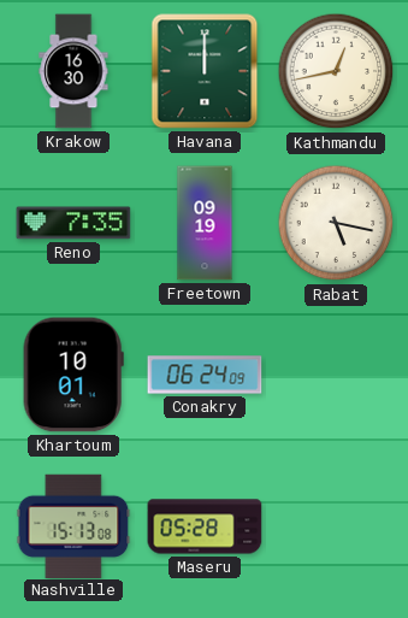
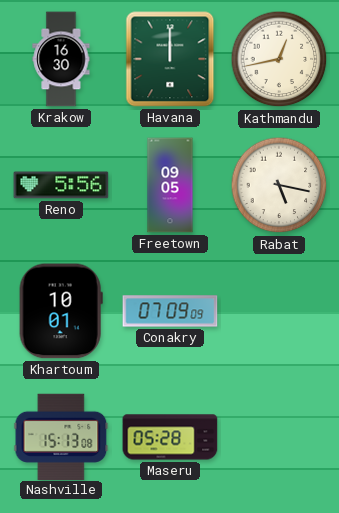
Reno: 7:35 -> 5:56 (61, 185)
Freetown: 09:19 -> 09:05 (170, 185)
Conakry: 06:24 -> 07:09 (170, 311)
